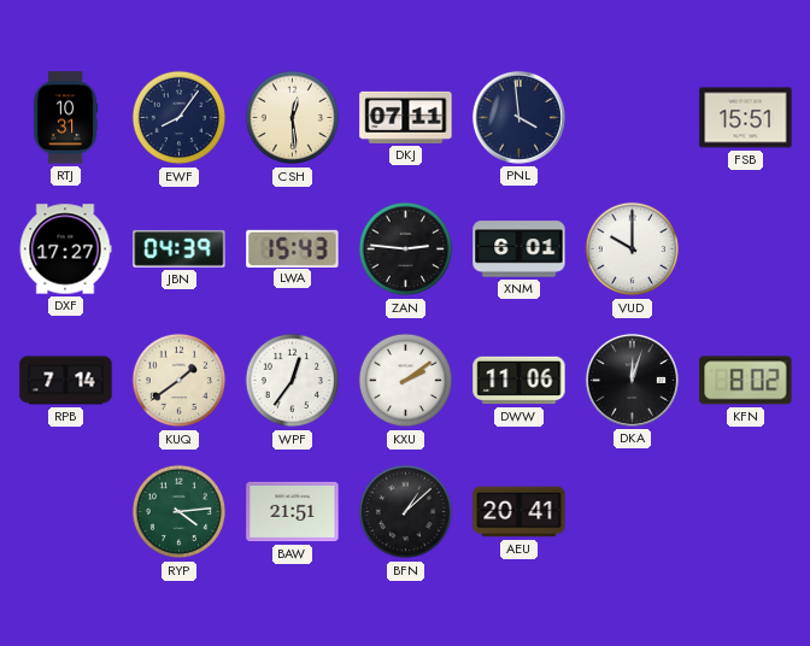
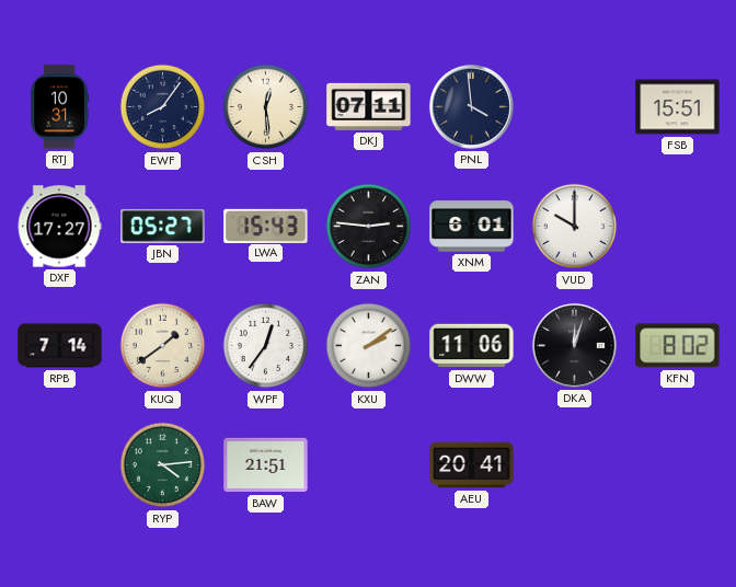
JBN: 04:39 -> 05:27 (163, 226)
BFN: 1:08 -> none (406, 512)
